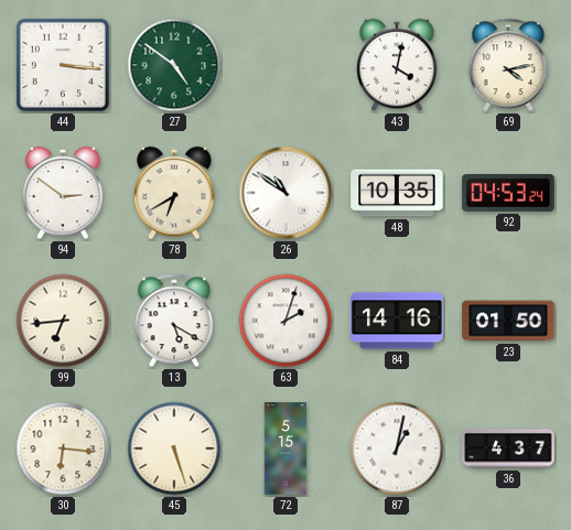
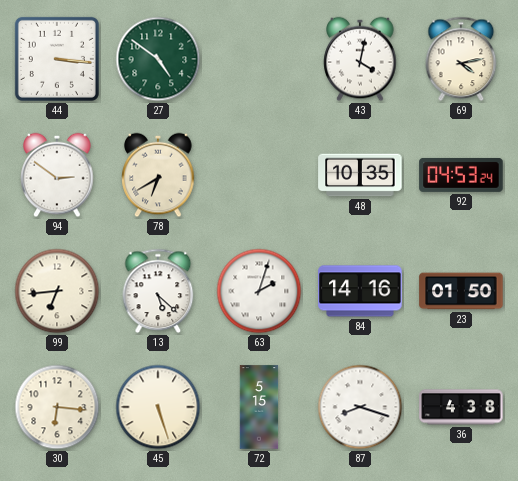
26: 10:51 -> none (285, 193)
13: 5:20 -> 5:22 (158, 291)
87: 1:02 -> 8:18 (360, 407)
36: 4:37 -> 4:38 (461, 407)
